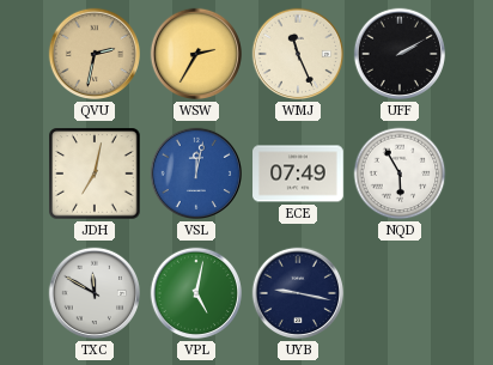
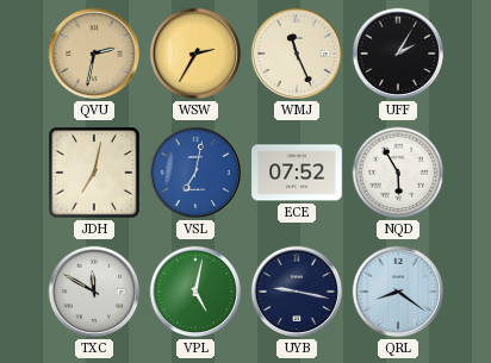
UFF: 2:10 -> 2:05 (398, 54)
VSL: 12:02 -> 7:02 (195, 173)
ECE: 07:49 -> 07:52 (297, 173)
QRL: none -> 8:21 (398, 292)
